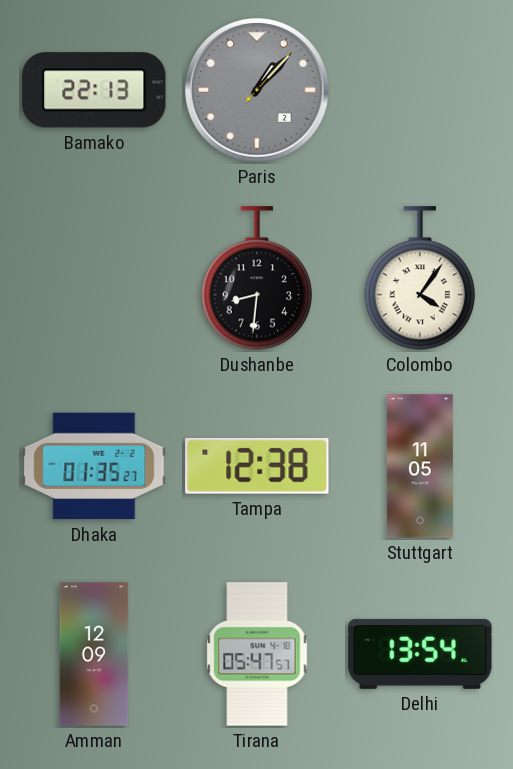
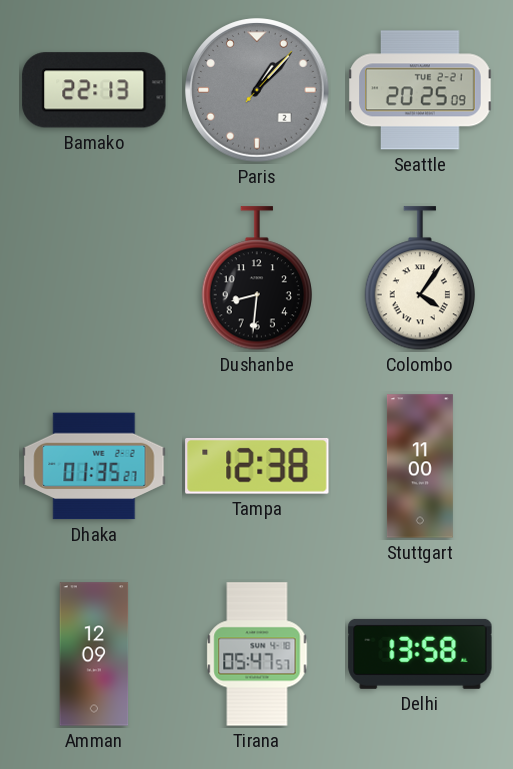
Seattle: none -> 20:25 (420, 90)
Stuttgart: 11:05 -> 11:00 (420, 466)
Delhi: 13:54 -> 13:58 (420, 654)
